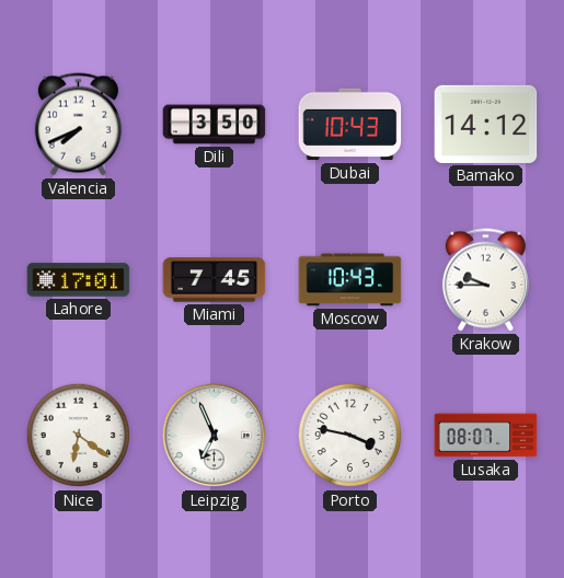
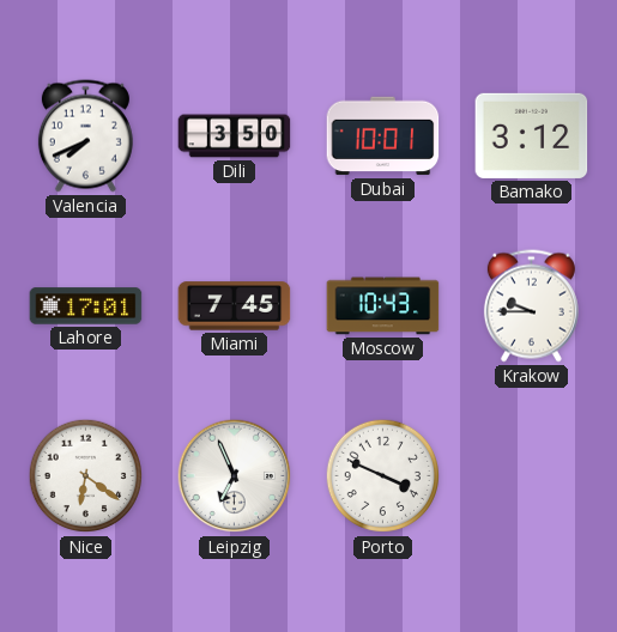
Dubai: 10:43 -> 10:01 (383, 136)
Bamako: 14:12 -> 3:12 (532, 135)
Porto: 3:47 -> 3:49 (383, 476)
Lusaka: 08:07 -> none (486, 436)
